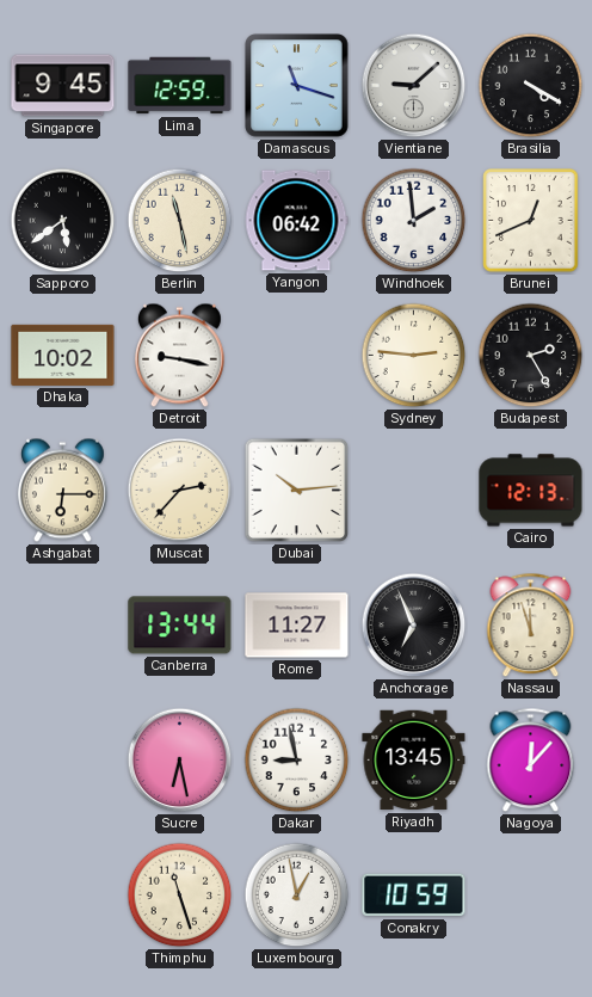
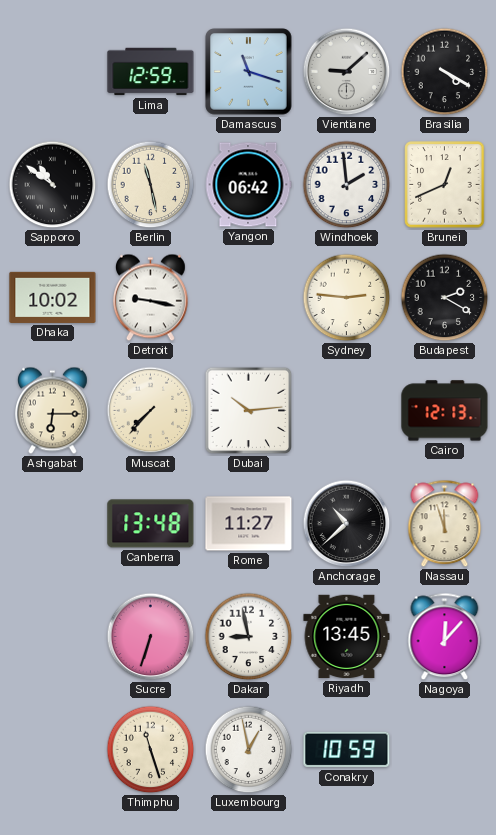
Singapore: 9:45 -> none (63, 86)
Sapporo: 5:39 -> 10:51 (53, 185)
Budapest: 2:25 -> 2:20 (445, 298)
Muscat: 2:37 -> 7:37 (151, 411)
Canberra: 13:44 -> 13:48 (151, 524)
Anchorage: 6:56 -> 10:38 (347, 524)
Sucre: 6:28 -> 6:33 (151, 637)
